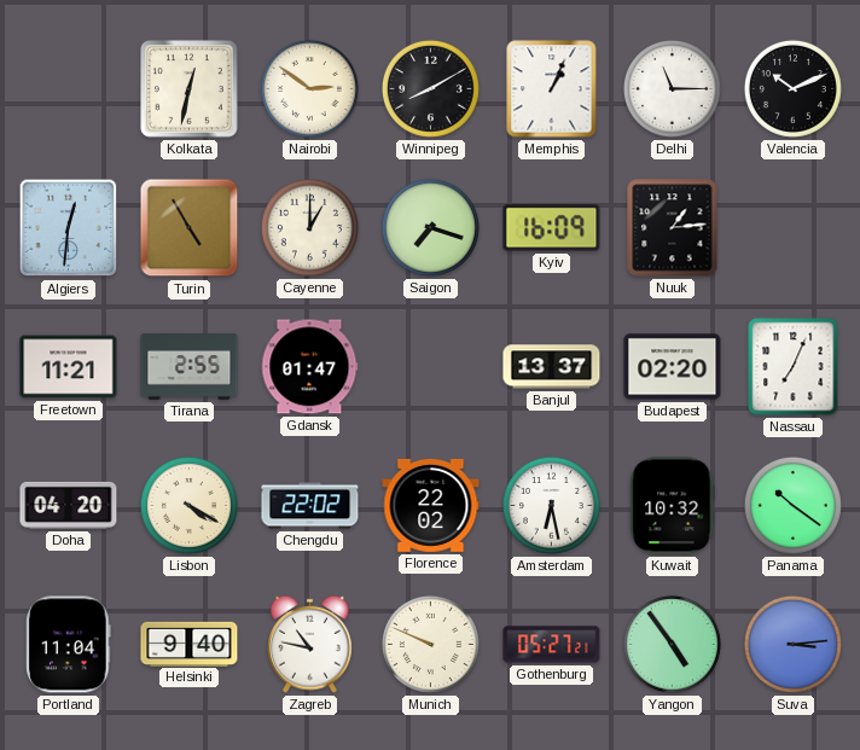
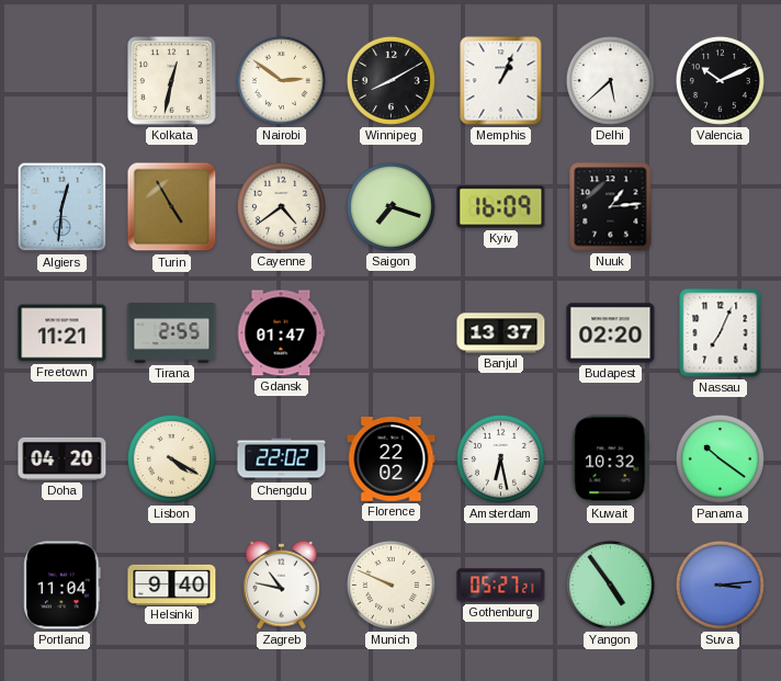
Delhi: 11:15 -> 5:38 (610, 80)
Cayenne: 1:00 -> 4:39 (281, 206)
